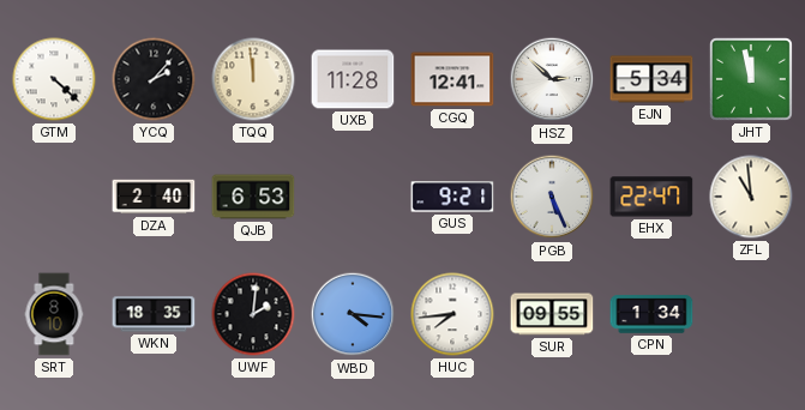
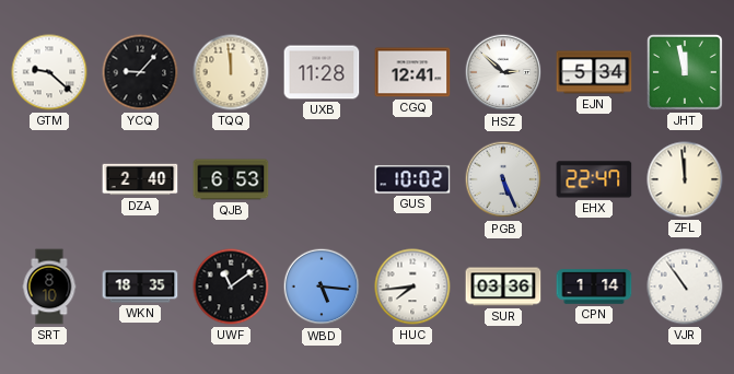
GTM: 4:22 -> 9:22 (49, 72)
YCQ: 2:07 -> 9:07 (140, 72)
GUS: 9:21 -> 10:02 (412, 179)
ZFL: 10:59 -> 11:59 (685, 179)
UWF: 2:01 -> 11:09 (231, 287)
WBD: 4:16 -> 5:16 (322, 287)
SUR: 09:55 -> 03:36 (503, 287)
CPN: 1:34 -> 1:14 (594, 287)
VJR: none -> 10:54 (685, 287)
